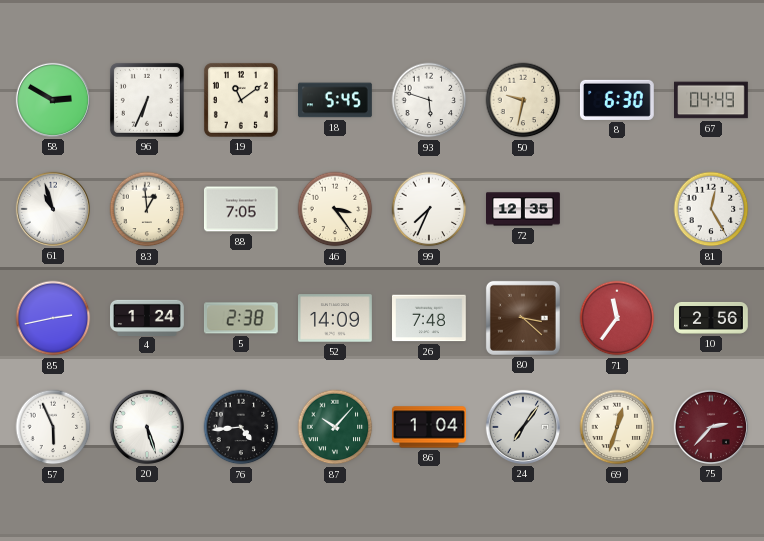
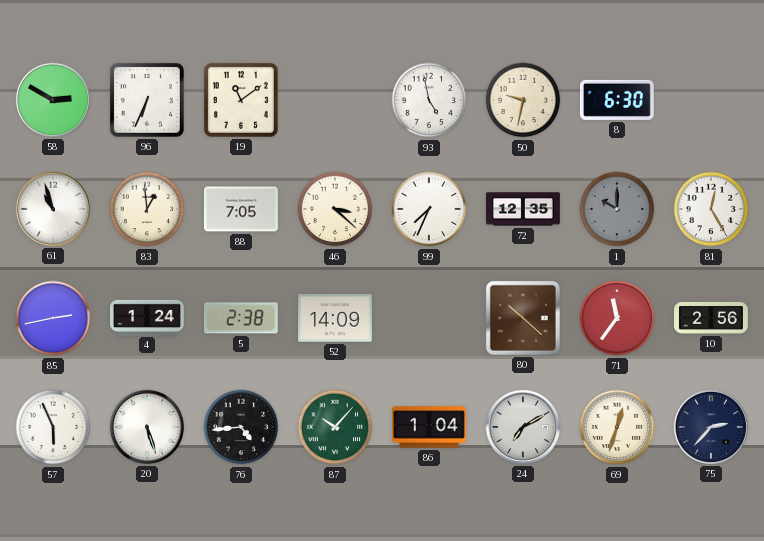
18: 5:45 -> none (336, 100)
93: 5:48 -> 4:58 (429, 100)
67: 04:49 -> none (712, 100)
46: 3:24 -> 3:22 (335, 209)
1: none -> 10:00 (617, 209)
26: 7:48 -> none (430, 318)
80: 3:22 -> 10:22 (523, 318)
24: 7:06 -> 7:10 (523, 427)
75 dial: burgundy -> navy (711, 427)
